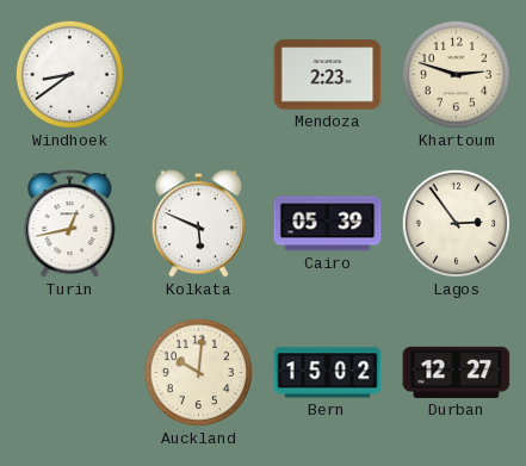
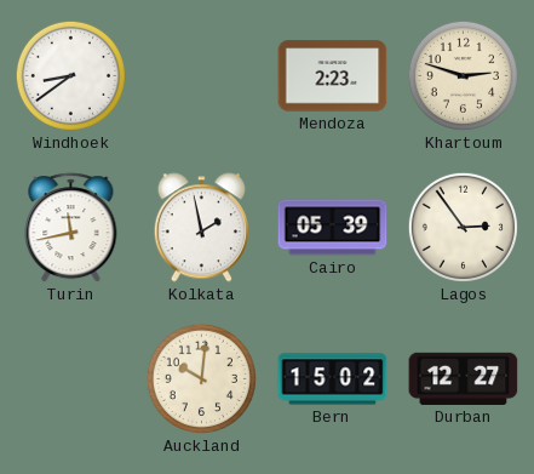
Turin: 12:43 -> 11:43 (71, 228)
Kolkata: 5:49 -> 1:58 (201, 228)
